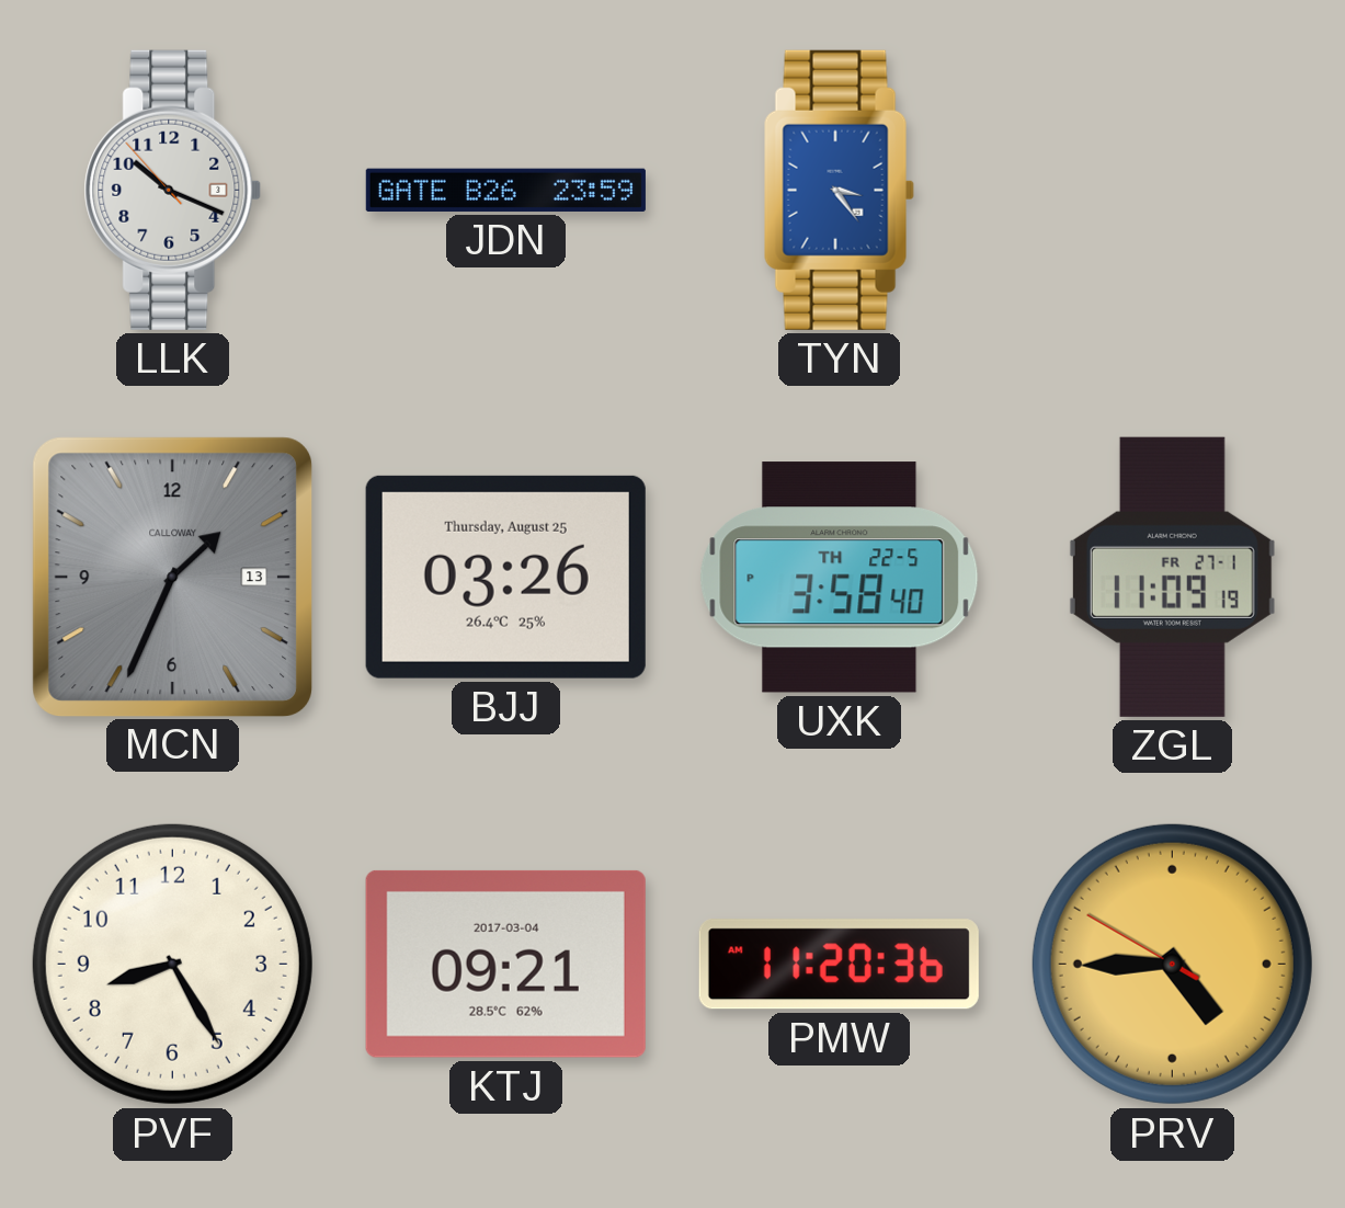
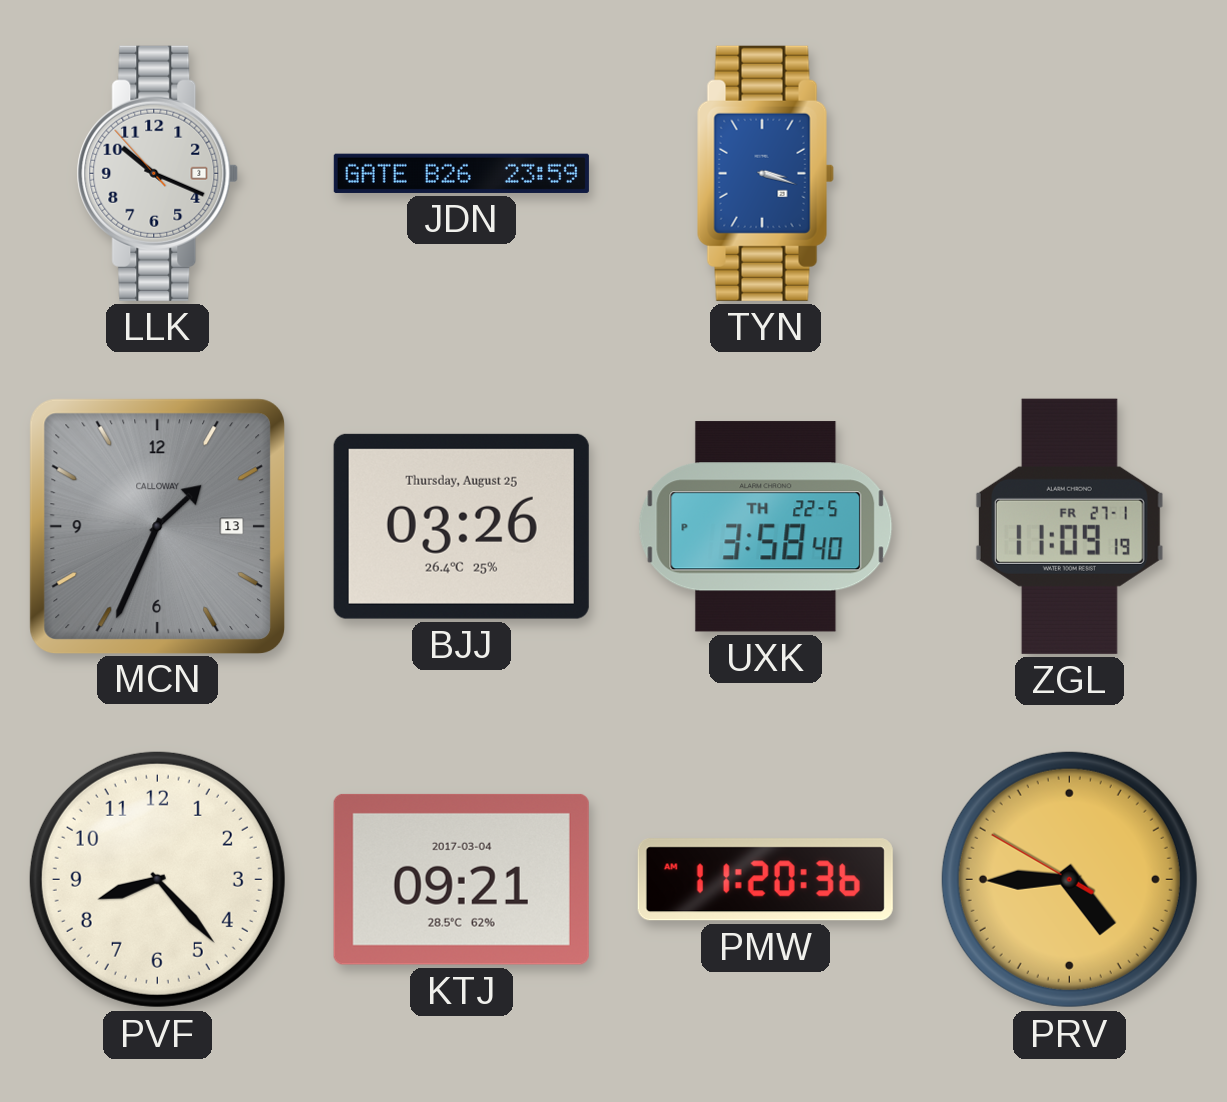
TYN: 3:24 -> 3:18 (765, 173)
PVF: 8:25 -> 8:23 (157, 879)
